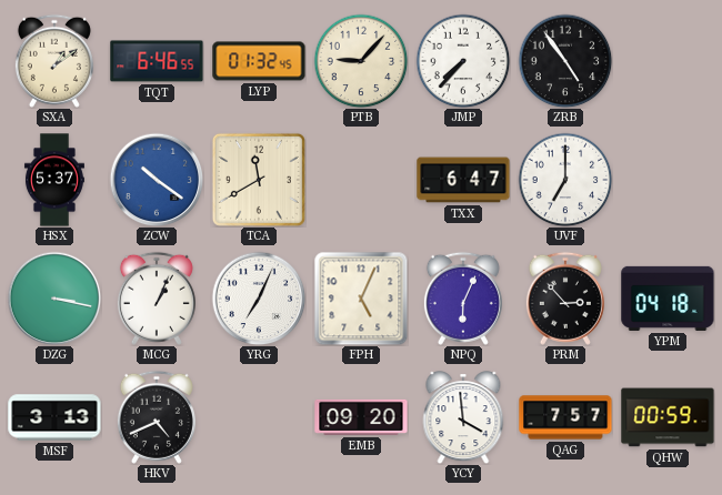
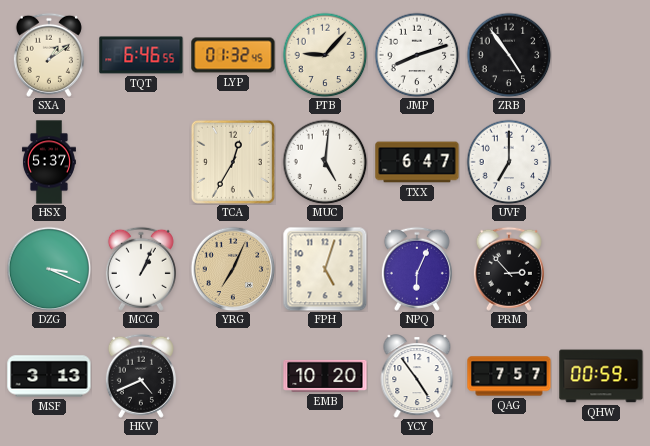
JMP: 7:37 -> 8:12 (417, 55)
ZCW: 10:21 -> none (157, 180)
TCA: 11:40 -> 12:35 (233, 162)
MUC: none -> 5:01 (325, 162)
DZG: 3:17 -> 3:19 (49, 269)
YRG dial: white -> champagne (233, 269)
FPH: 5:04 -> 5:03 (325, 269)
YPM: 04:18 -> none (668, 299)
EMB: 09:20 -> 10:20 (325, 376)
YCY: 3:59 -> 4:54 (417, 376)
